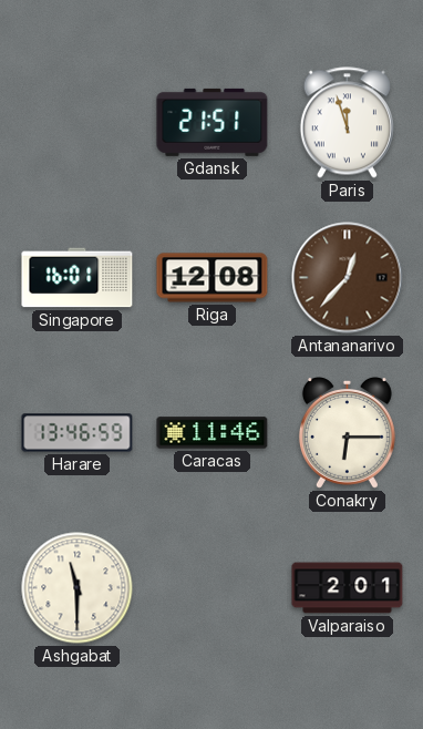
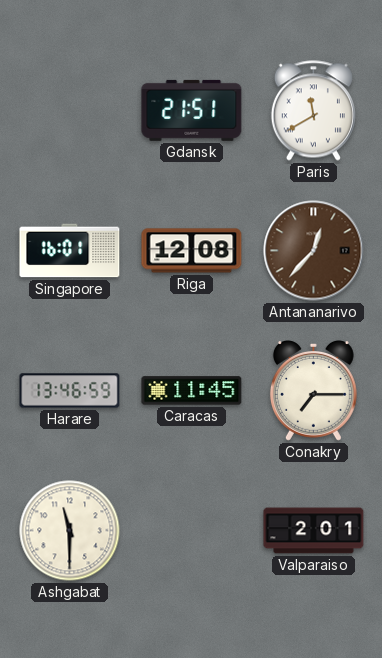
Paris: 11:57 -> 11:40 (313, 111)
Caracas: 11:46 -> 11:45 (192, 391)
Conakry: 6:15 -> 7:15 (313, 391)
